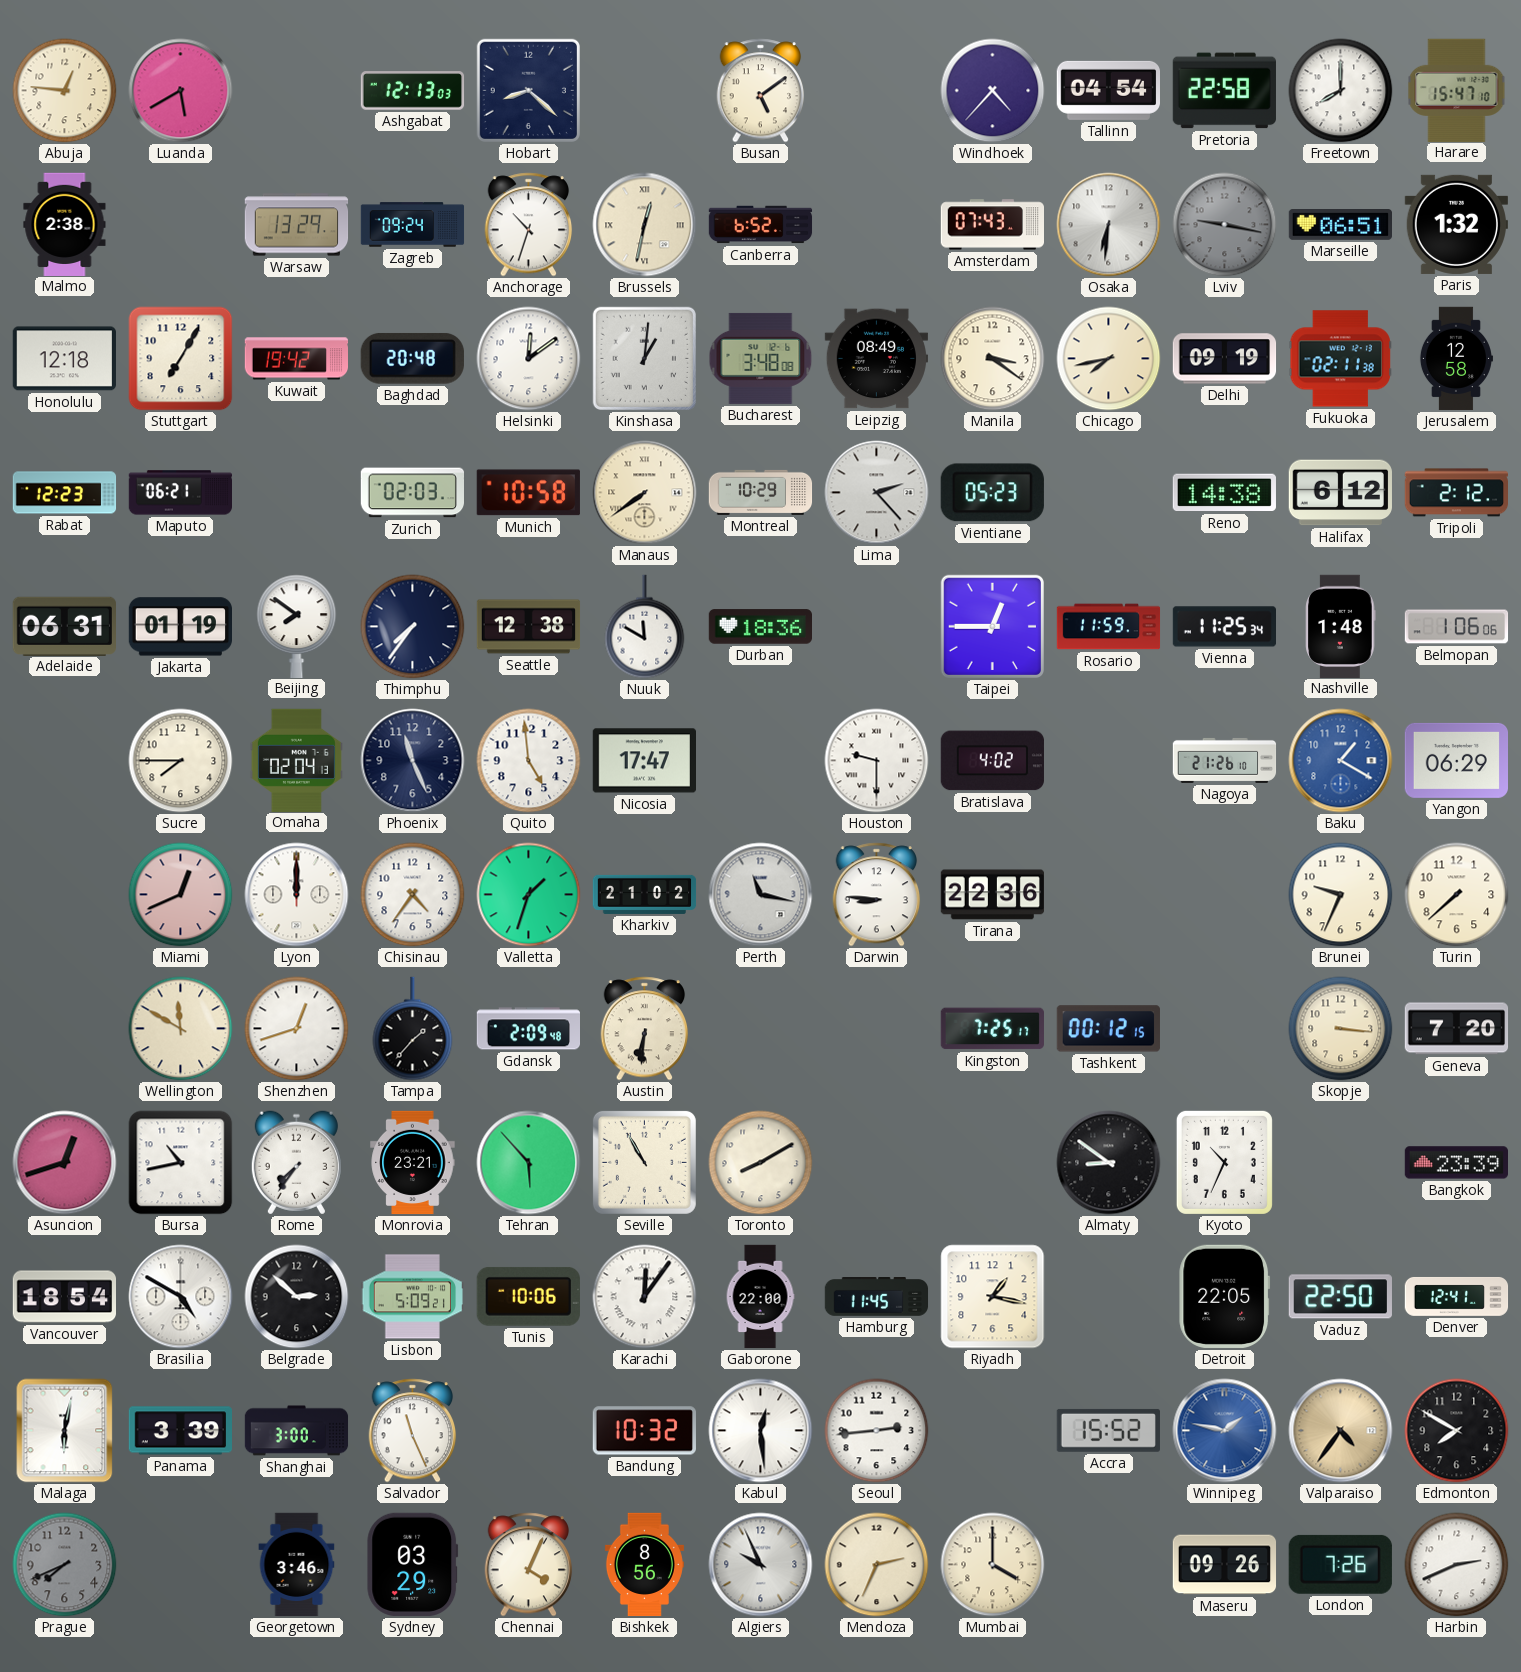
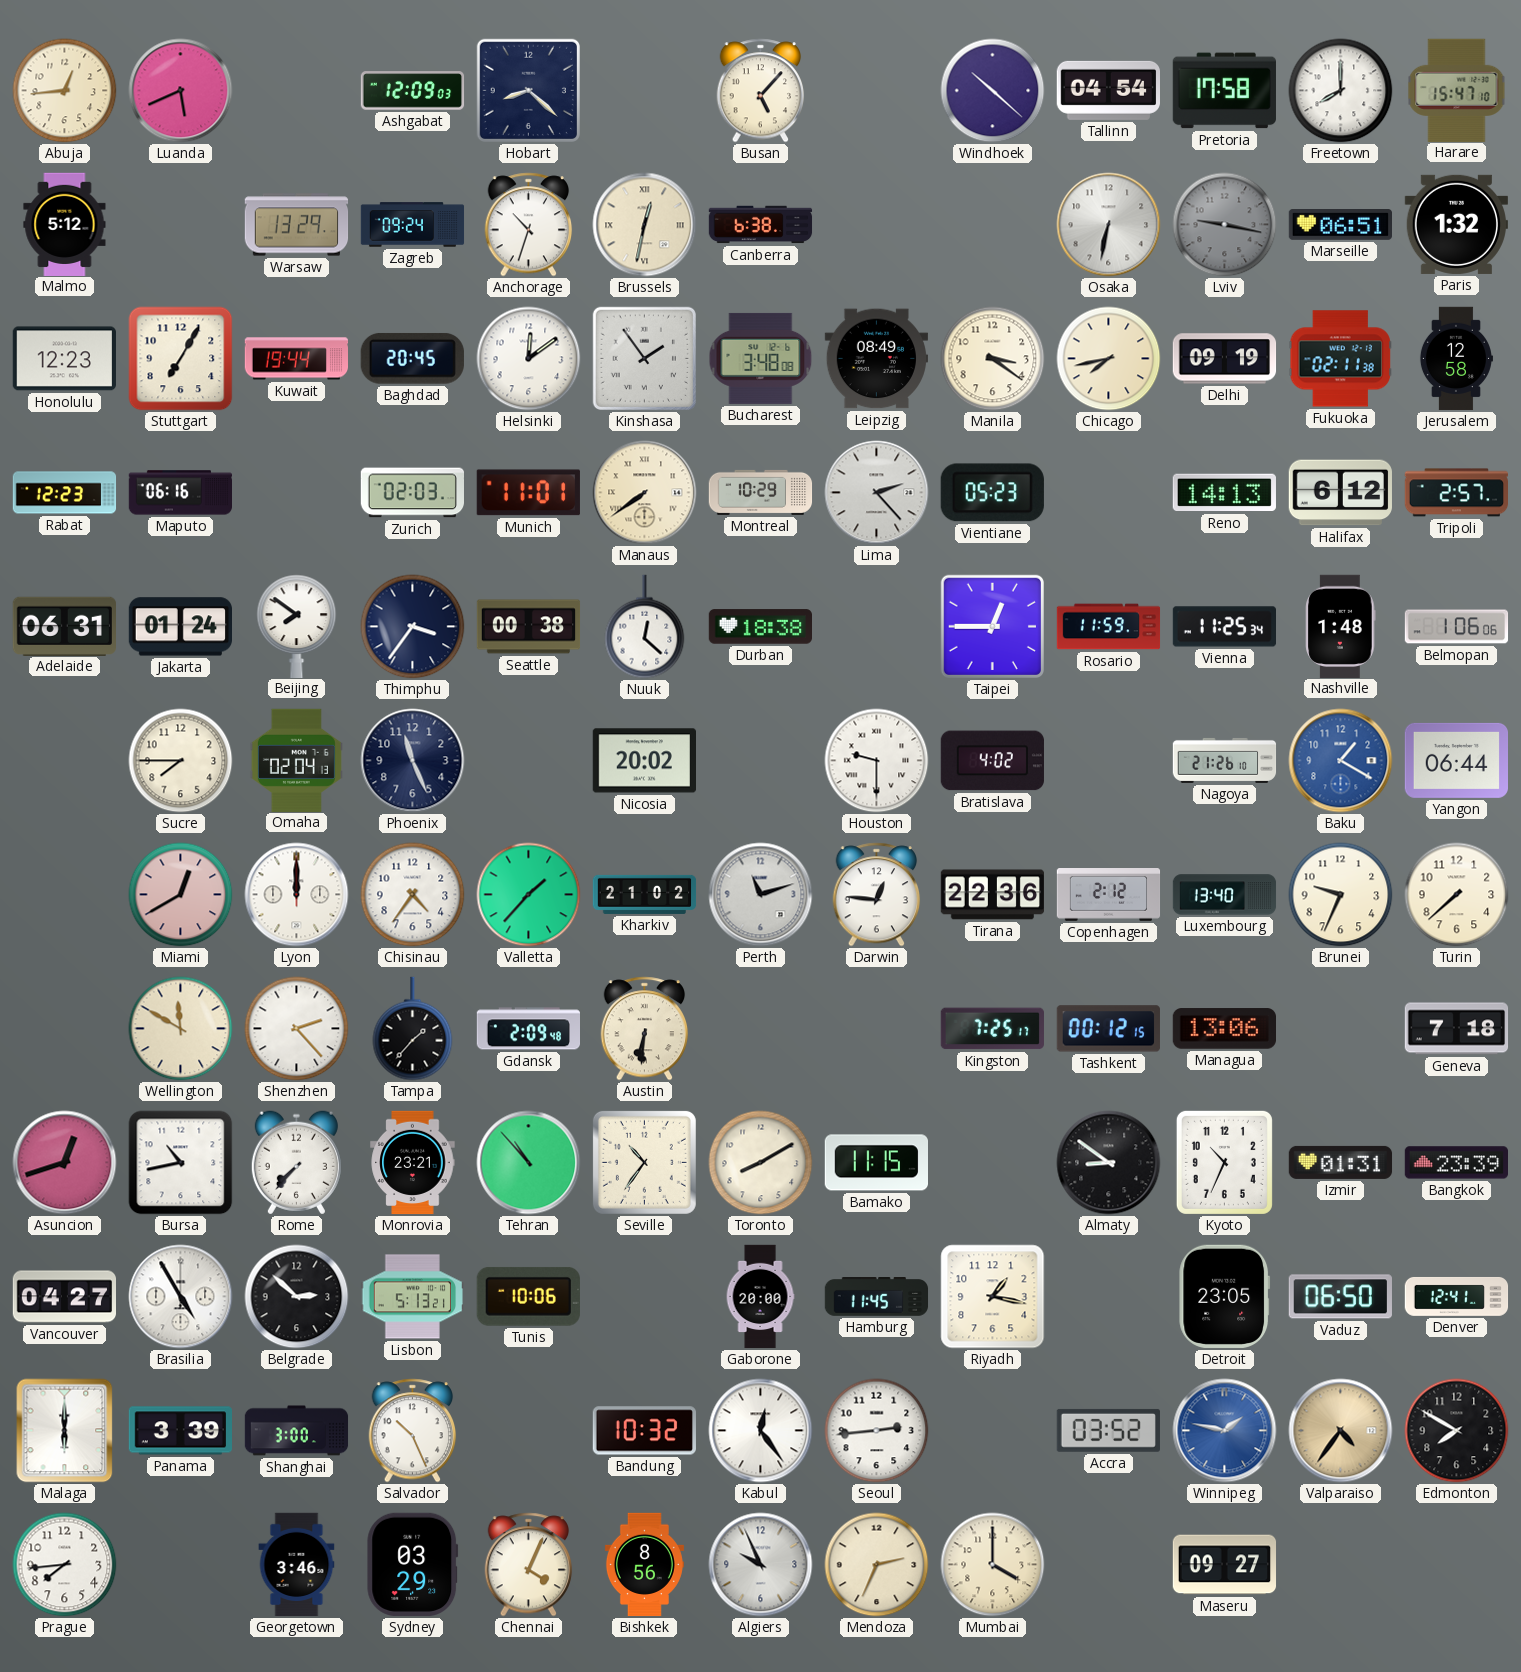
Abuja: 12:46 -> 12:44 (65, 91)
Luanda: 5:40 -> 5:41 (181, 91)
Ashgabat: 12:13 -> 12:09 (413, 91)
Busan: 5:09 -> 5:07 (761, 91)
Windhoek: 4:37 -> 10:22 (993, 91)
Pretoria: 22:58 -> 17:58 (1224, 91)
Malmo: 2:38 -> 5:12 (65, 224)
Canberra: 6:52 -> 6:38 (761, 225)
Amsterdam: 07:43 -> none (992, 225)
Osaka: 6:31 -> 6:32 (1109, 225)
Honolulu: 12:18 -> 12:23 (64, 359)
Kuwait: 19:42 -> 19:44 (297, 359)
Baghdad: 20:48 -> 20:45 (412, 358)
Kinshasa: 1:01 -> 1:54 (644, 358)
Maputo: 06:21 -> 06:16 (180, 493)
Munich: 10:58 -> 11:01 (528, 493)
Reno: 14:38 -> 14:13 (1224, 493)
Tripoli: 2:12 -> 2:57 (1456, 493)
Jakarta: 01:19 -> 01:24 (180, 627)
Thimphu: 7:36 -> 3:36 (413, 627)
Seattle: 12:38 -> 00:38 (529, 627)
Nuuk: 11:50 -> 12:22 (645, 627)
Durban: 18:36 -> 18:38 (760, 627)
Quito: 4:59 -> none (529, 761)
Nicosia: 17:47 -> 20:02 (644, 761)
Yangon: 06:29 -> 06:44 (1456, 760)
Miami: 12:41 -> 12:40 (181, 895)
Valletta: 1:33 -> 1:37 (529, 895)
Perth: 11:17 -> 11:12 (761, 895)
Darwin: 8:46 -> 12:46 (877, 895)
Copenhagen: none -> 2:12 (1109, 895)
Luxembourg: none -> 13:40 (1225, 895)
Shenzhen: 12:42 -> 2:23 (297, 1029)
Managua: none -> 13:06 (1224, 1029)
Skopje: 3:16 -> none (1341, 1029)
Geneva: 7:20 -> 7:18 (1457, 1029)
Rome: 7:36 -> 7:37 (296, 1163)
Tehran: 5:53 -> 10:53 (529, 1163)
Seville: 10:55 -> 10:36 (644, 1162)
Bamako: none -> 11:15 (876, 1163)
Izmir: none -> 01:31 (1341, 1162)
Vancouver: 18:54 -> 04:27 (64, 1297)
Brasilia: 4:50 -> 4:55 (181, 1297)
Lisbon: 5:09 -> 5:13 (412, 1297)
Karachi: 12:06 -> none (645, 1297)
Gaborone: 22:00 -> 20:00 (760, 1297)
Detroit: 22:05 -> 23:05 (1225, 1296)
Vaduz: 22:50 -> 06:50 (1340, 1297)
Malaga: 6:02 -> 6:00 (65, 1431)
Salvador: 11:26 -> 10:26 (413, 1431)
Kabul: 12:29 -> 12:24 (761, 1431)
Accra: 15:52 -> 03:52 (1108, 1430)
Prague: 7:41 -> 7:44 (65, 1565)
Prague dial: grey -> white (65, 1565)
Maseru: 09:26 -> 09:27 (1225, 1565)
London: 7:26 -> none (1340, 1564)
Harbin: 2:41 -> none (1457, 1565)
